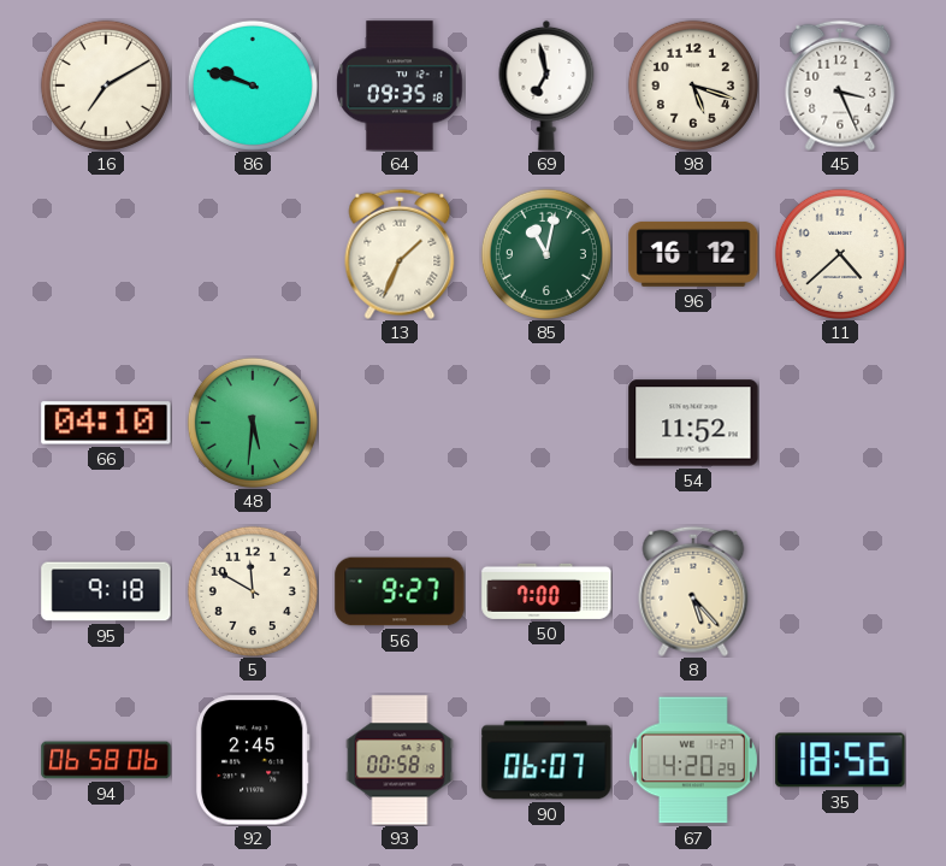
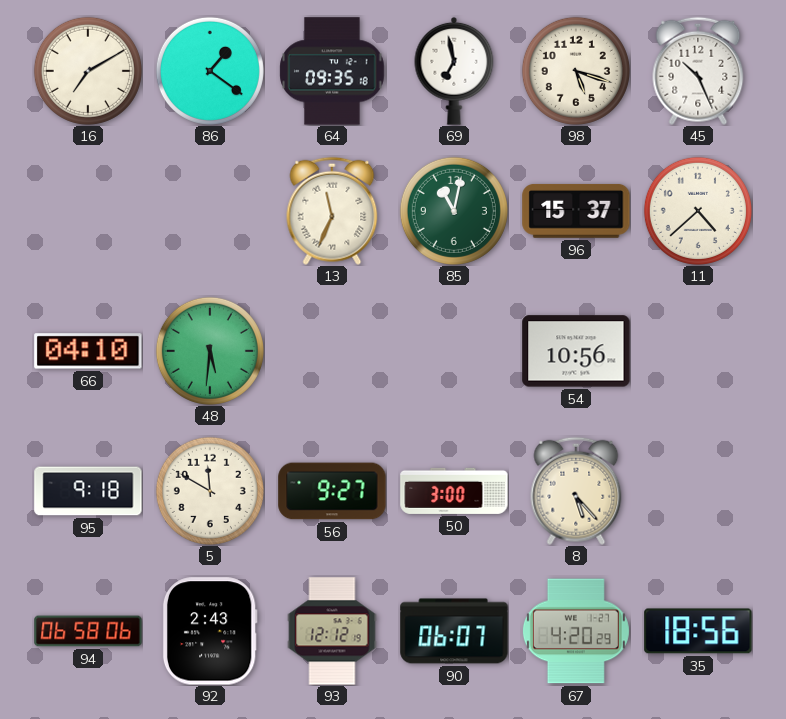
86: 9:48 -> 1:21 (210, 71)
45: 3:26 -> 10:26 (698, 71)
13: 1:34 -> 11:34 (332, 211)
96: 16:12 -> 15:37 (576, 211)
54: 11:52 -> 10:56 (576, 351)
50: 7:00 -> 3:00 (454, 491)
92: 2:45 -> 2:43 (210, 631)
93: 00:58 -> 12:12 (332, 631)
